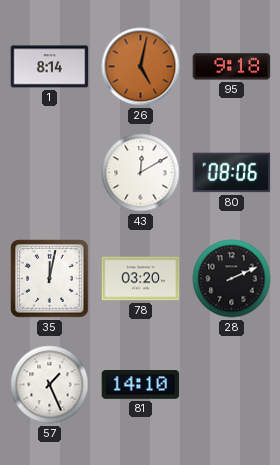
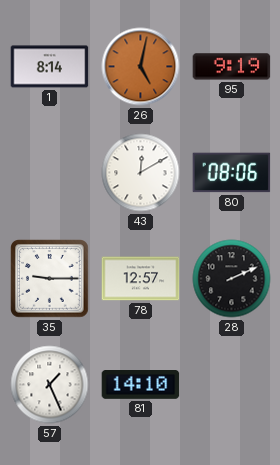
95: 9:18 -> 9:19 (232, 67)
35: 12:02 -> 9:15 (50, 279)
78: 03:20 -> 12:57 (141, 279)
